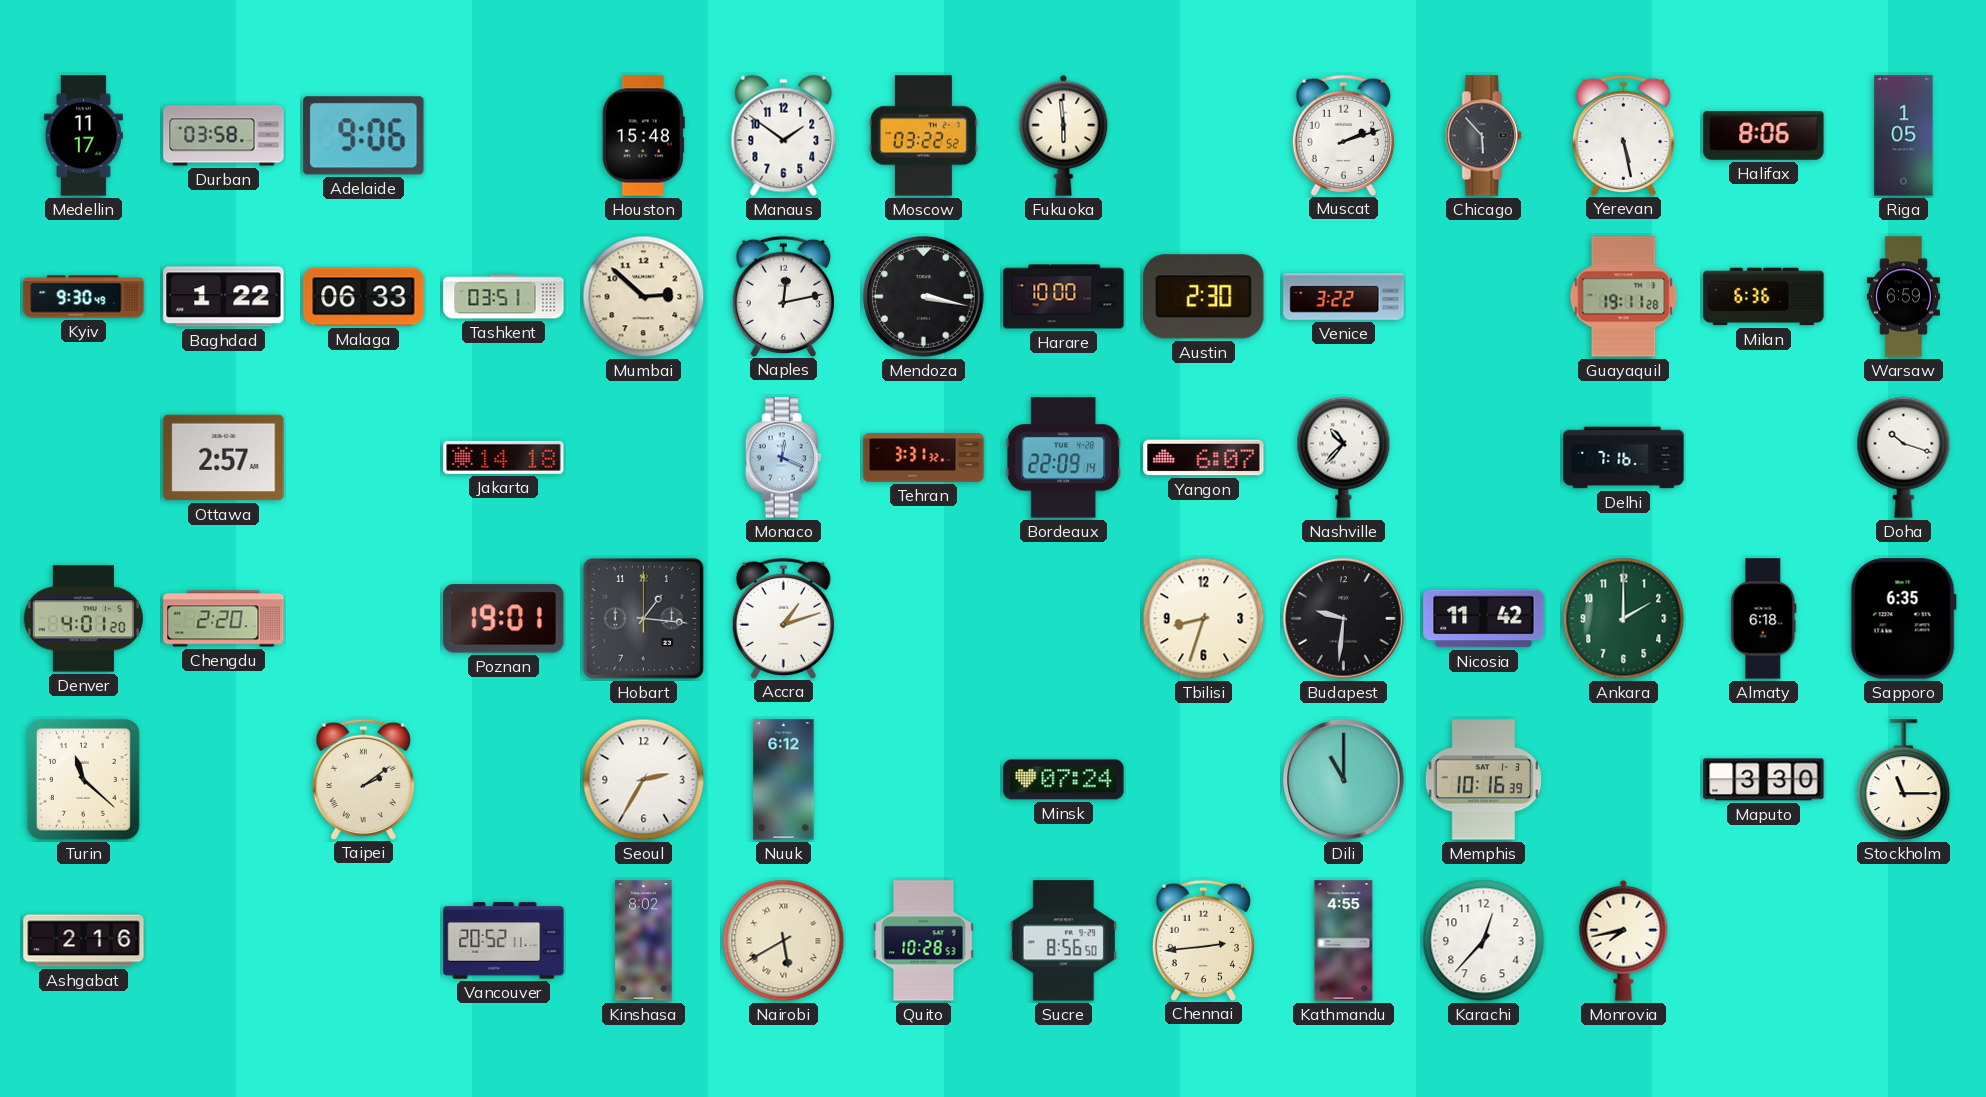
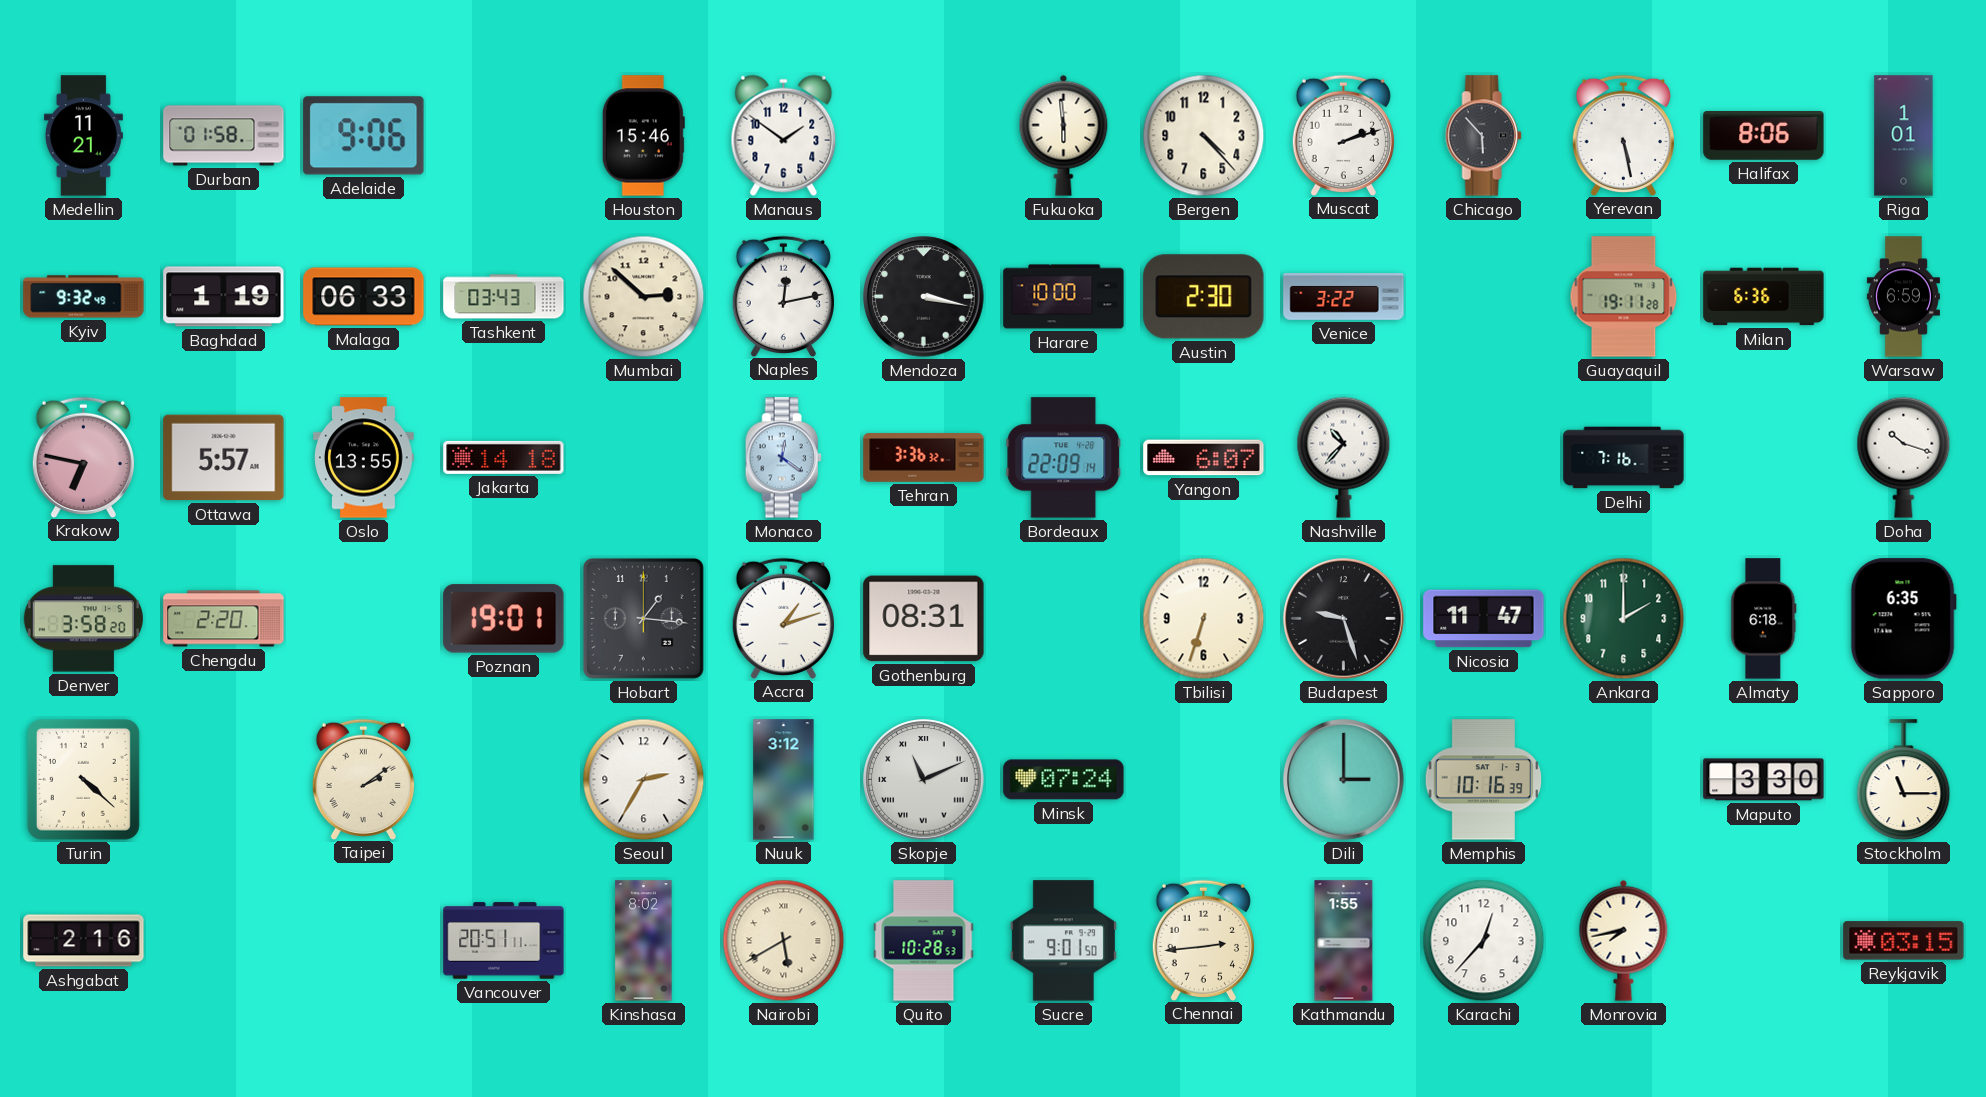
Medellin: 11:17 -> 11:21 (83, 136)
Durban: 03:58 -> 01:58 (224, 136)
Houston: 15:48 -> 15:46 (643, 136)
Moscow: 03:22 -> none (924, 136)
Bergen: none -> 4:23 (1204, 136)
Riga: 1:05 -> 1:01 (1904, 136)
Kyiv: 9:30 -> 9:32 (84, 297)
Baghdad: 1:22 -> 1:19 (224, 297)
Tashkent: 03:51 -> 03:43 (504, 297)
Krakow: none -> 6:47 (83, 457)
Ottawa: 2:57 -> 5:57 (224, 458)
Oslo: none -> 13:55 (364, 458)
Monaco: 12:19 -> 12:21 (783, 458)
Tehran: 3:31 -> 3:36 (924, 458)
Denver: 4:01 -> 3:58 (83, 619)
Gothenburg: none -> 08:31 (924, 619)
Tbilisi: 8:33 -> 6:33 (1204, 619)
Budapest: 9:31 -> 9:27 (1344, 619)
Nicosia: 11:42 -> 11:47 (1484, 619)
Turin: 11:22 -> 4:22 (83, 779)
Nuuk: 6:12 -> 3:12 (784, 780)
Skopje: none -> 11:11 (924, 780)
Dili: 11:00 -> 3:00 (1344, 780)
Vancouver: 20:52 -> 20:51 (504, 941)
Sucre: 8:56 -> 9:01 (1063, 941)
Kathmandu: 4:55 -> 1:55 (1344, 941)
Reykjavik: none -> 03:15 (1904, 941)
